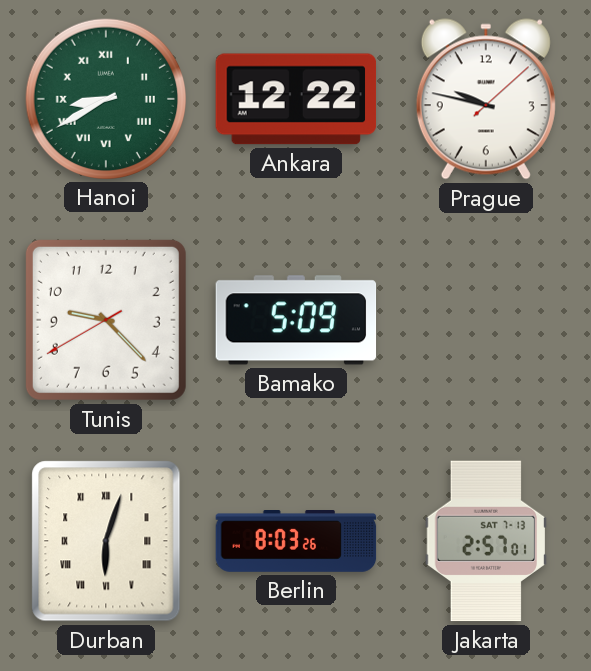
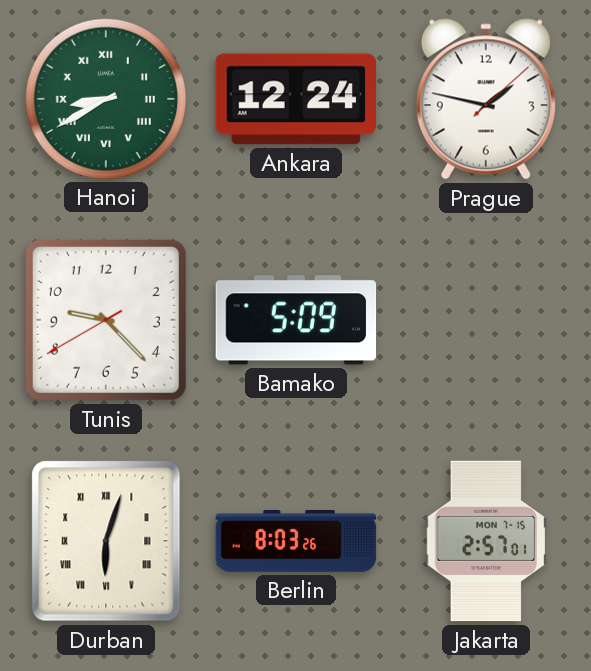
Ankara: 12:22 -> 12:24 (296, 99)
Prague: 9:47 -> 1:47 (486, 99)
Jakarta date: SAT 7-13 -> MON 7-15 (486, 541)
